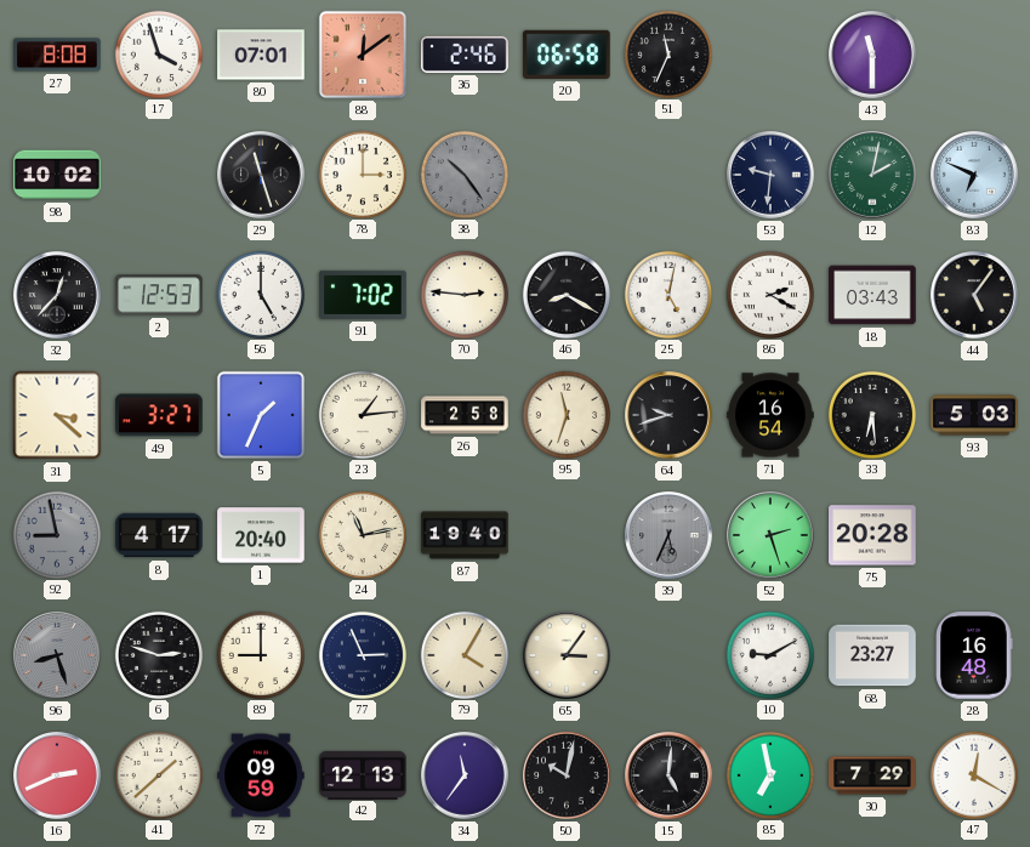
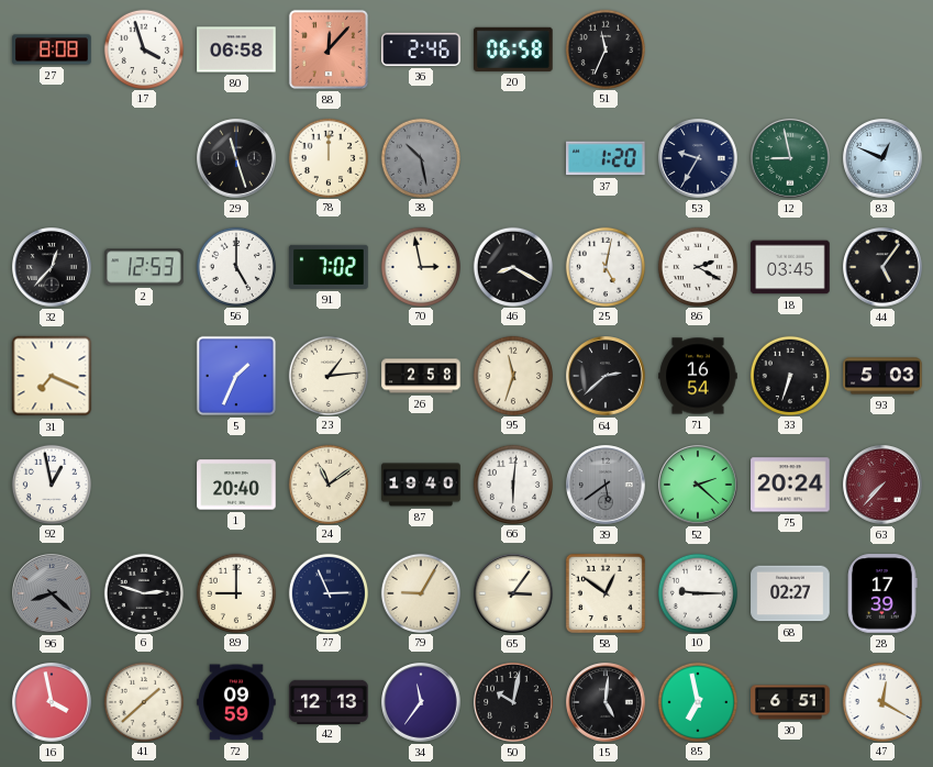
80: 07:01 -> 06:58 (236, 49)
88: 12:09 -> 12:07 (329, 49)
43: 11:30 -> none (872, 55)
98: 10:02 -> none (57, 175)
78: 3:00 -> 12:00 (327, 157)
38: 10:24 -> 10:28 (420, 157)
37: none -> 1:20 (606, 158)
53: 9:31 -> 9:35 (698, 158)
12: 2:02 -> 8:58 (790, 158)
83: 6:49 -> 12:49 (882, 158)
70: 2:46 -> 2:58 (420, 266)
18: 03:43 -> 03:45 (790, 267)
31: 3:22 -> 7:19 (52, 376)
49: 3:27 -> none (159, 415)
64: 9:42 -> 2:38 (606, 376)
33: 6:29 -> 6:33 (789, 375)
92: 8:58 -> 12:58 (51, 483)
92 dial: grey -> white (51, 483)
8: 4:17 -> none (159, 535)
24: 11:13 -> 11:09 (327, 483)
66: none -> 6:01 (512, 483)
39: 5:34 -> 5:39 (606, 485)
52: 2:27 -> 2:22 (698, 485)
75: 20:28 -> 20:24 (790, 485)
63: none -> 7:37 (882, 485)
96: 8:27 -> 8:22 (52, 593)
79: 4:05 -> 9:05 (420, 592)
58: none -> 12:51 (606, 593)
10: 9:10 -> 9:15 (697, 592)
68: 23:27 -> 02:27 (790, 593)
28: 16:48 -> 17:39 (882, 593)
16: 2:41 -> 3:58 (52, 702)
30: 7:29 -> 6:51 (790, 702)
